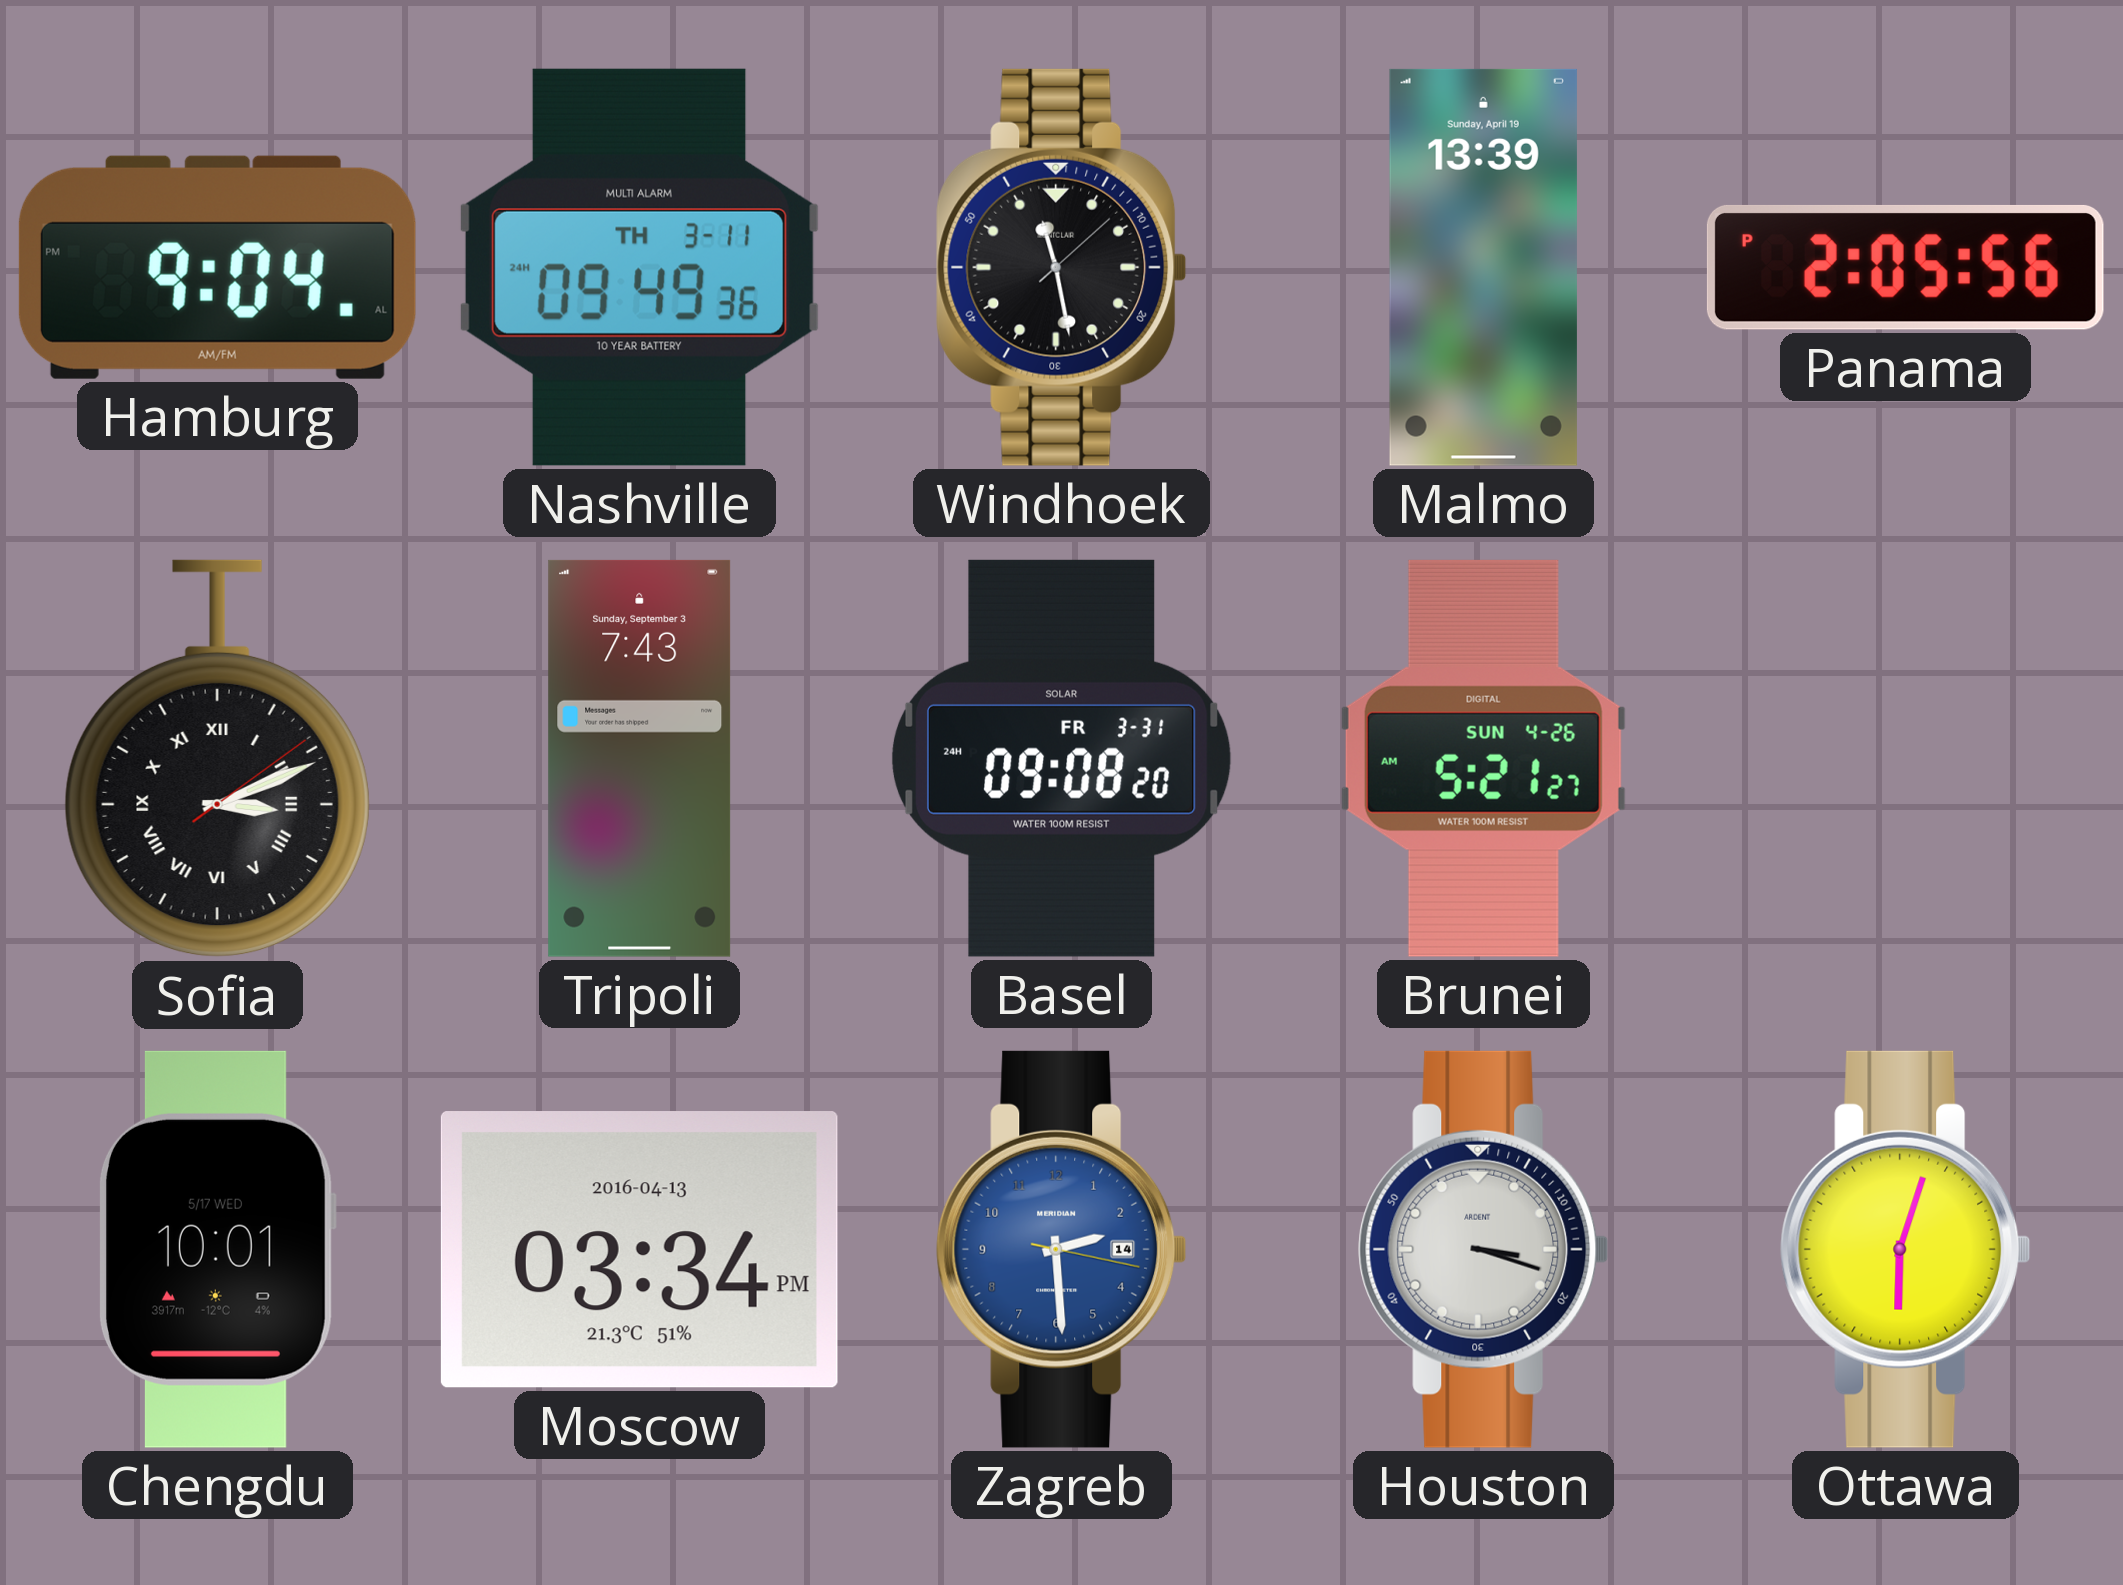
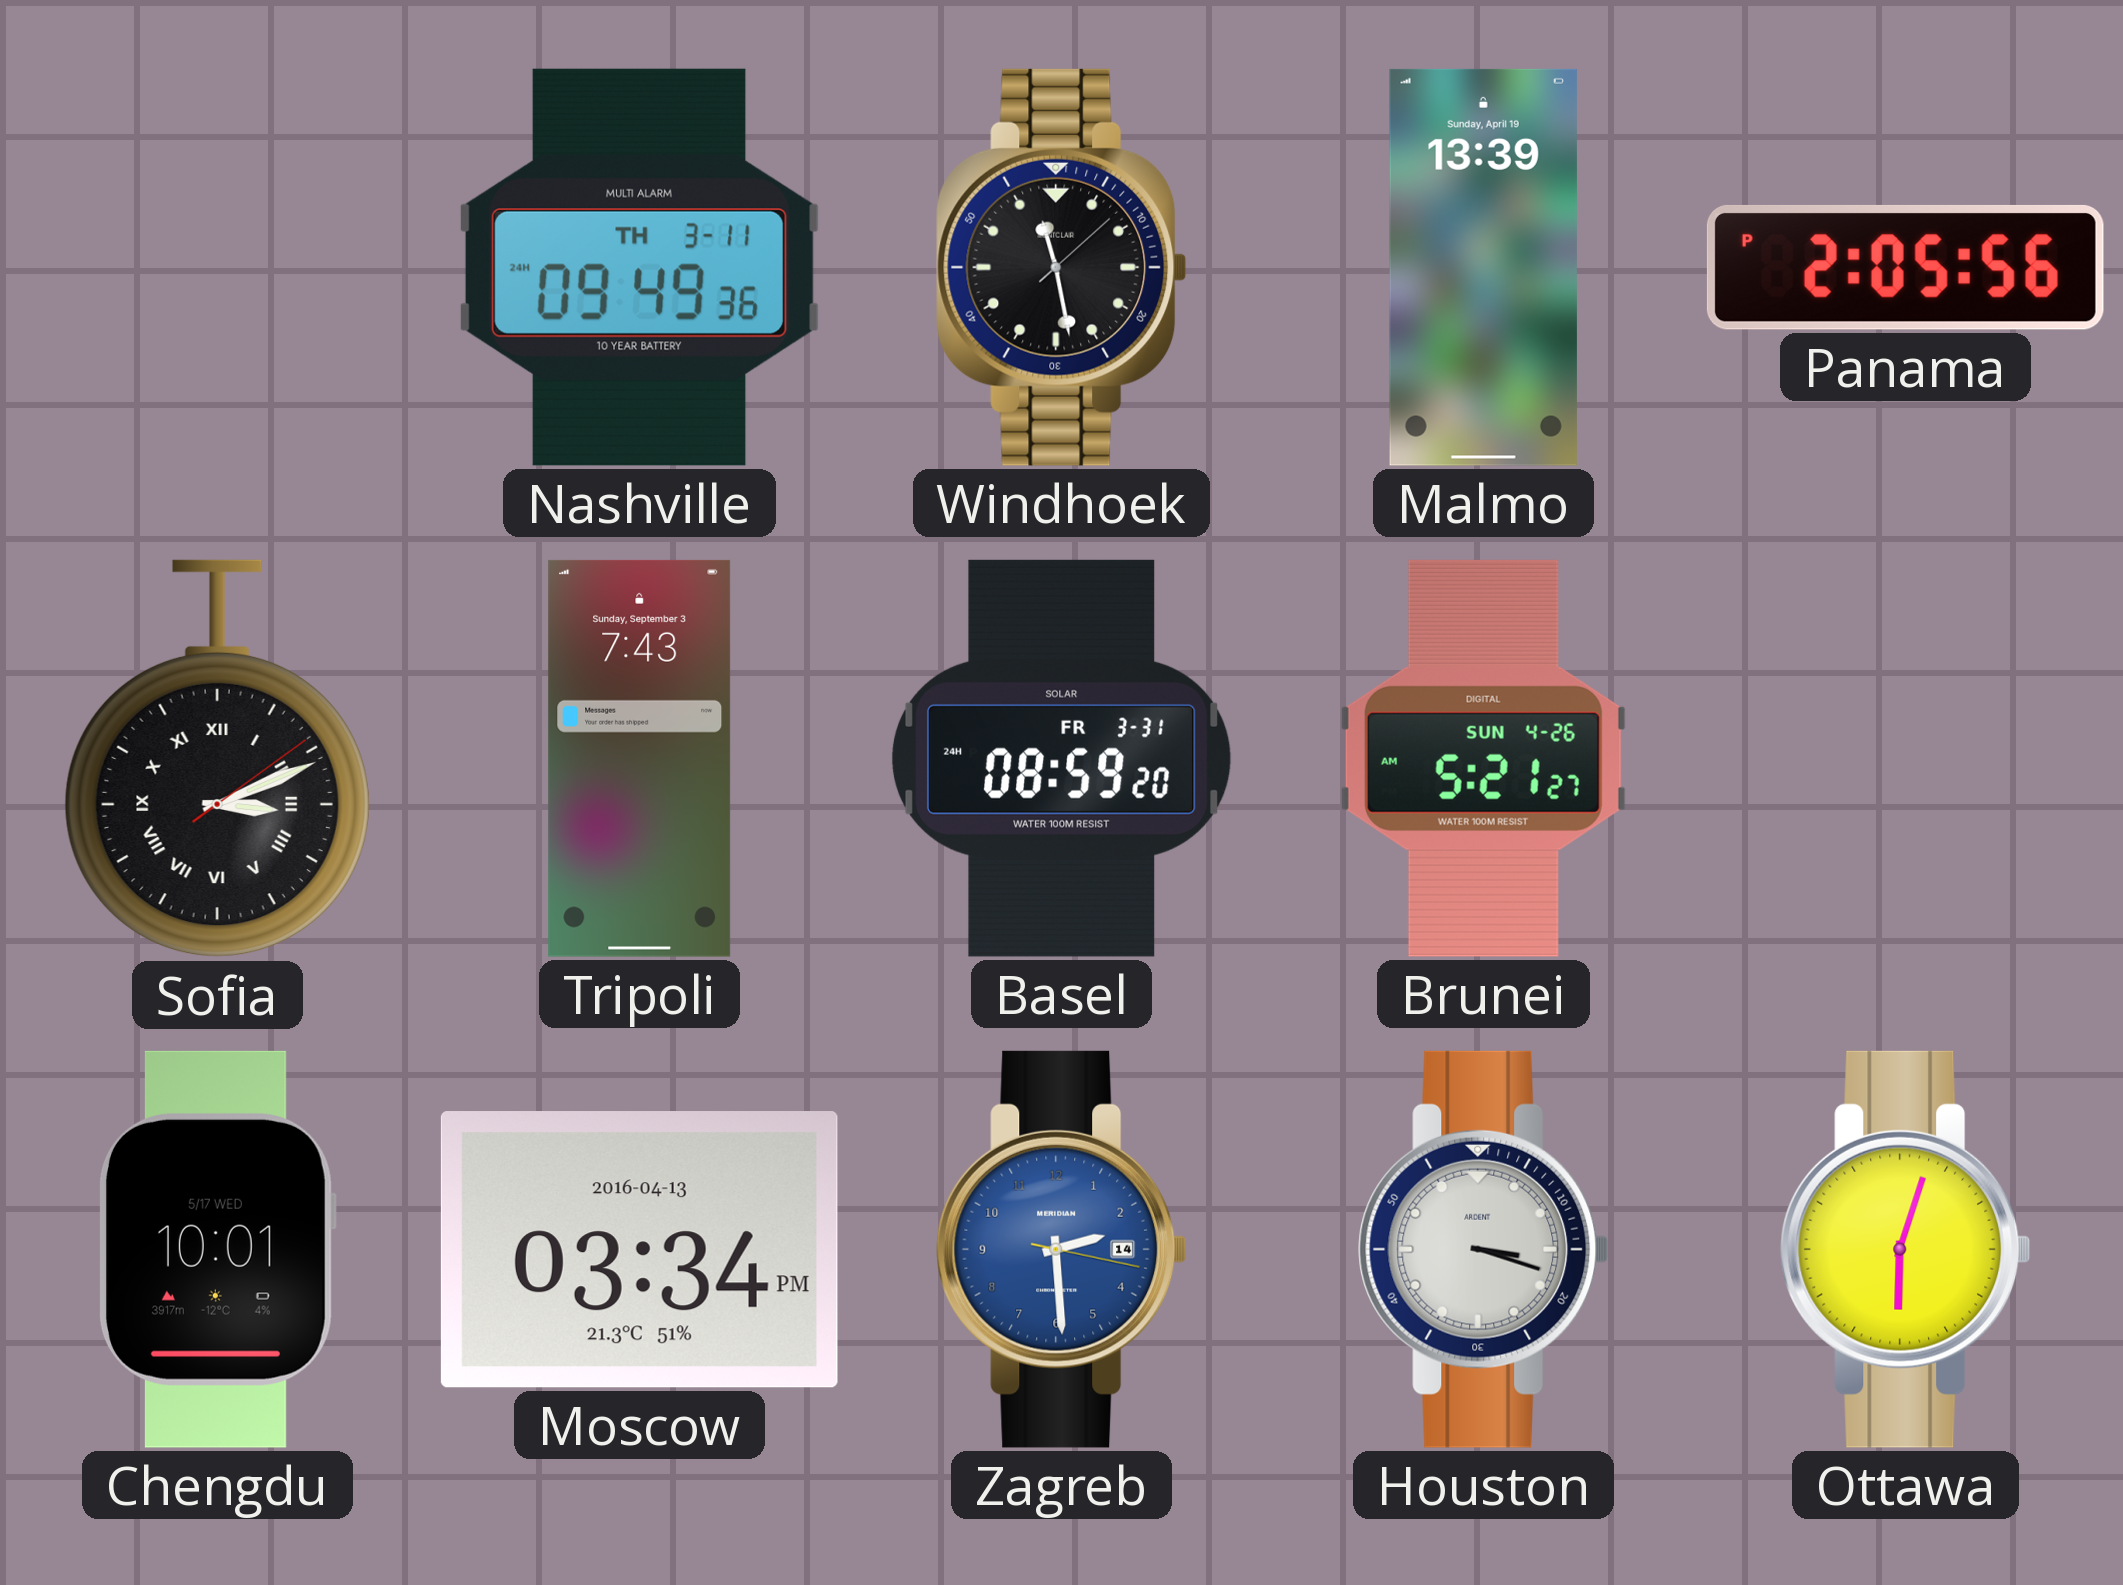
Hamburg: 9:04 -> none (217, 267)
Basel: 09:08 -> 08:59 (1061, 758)
